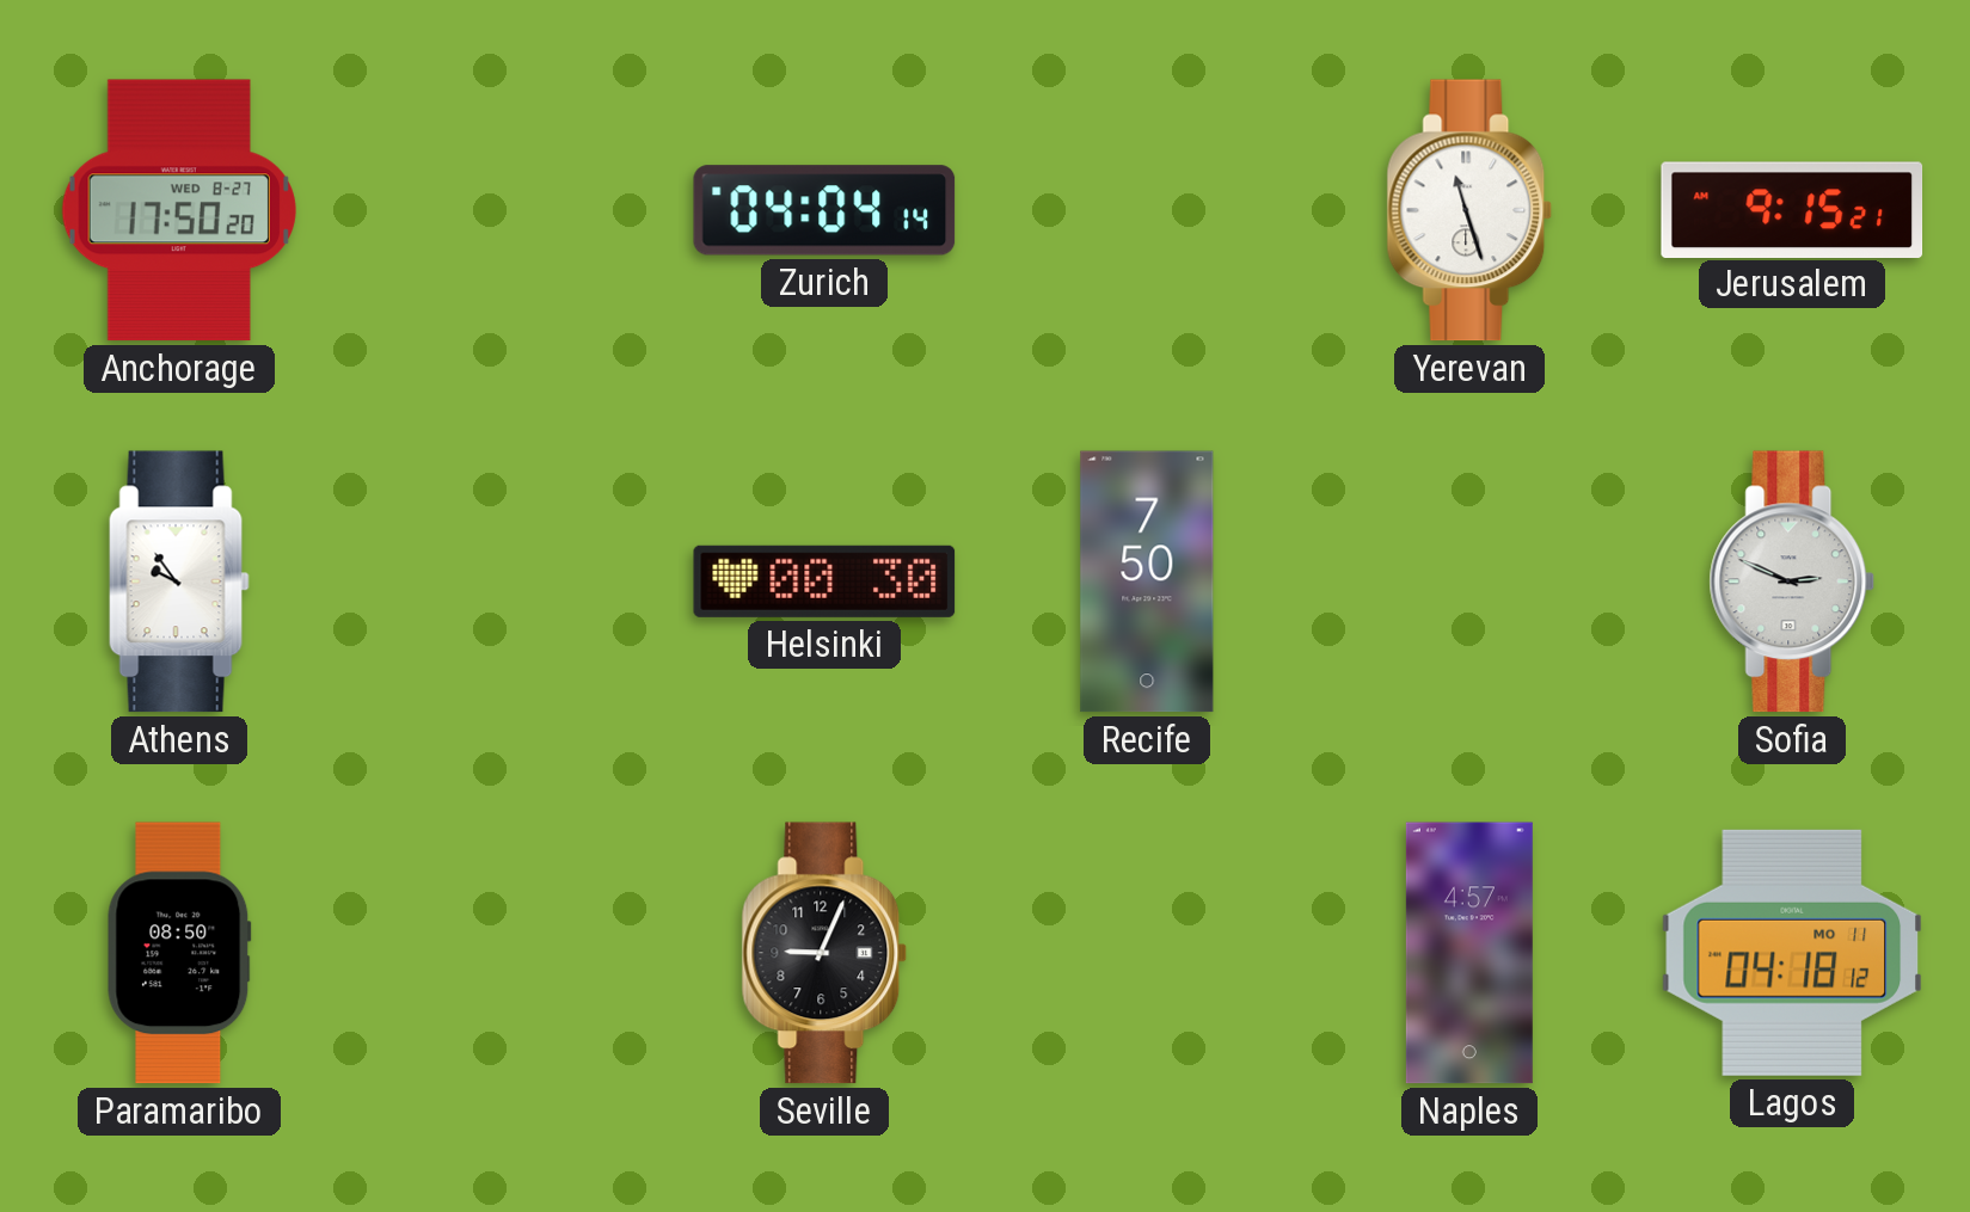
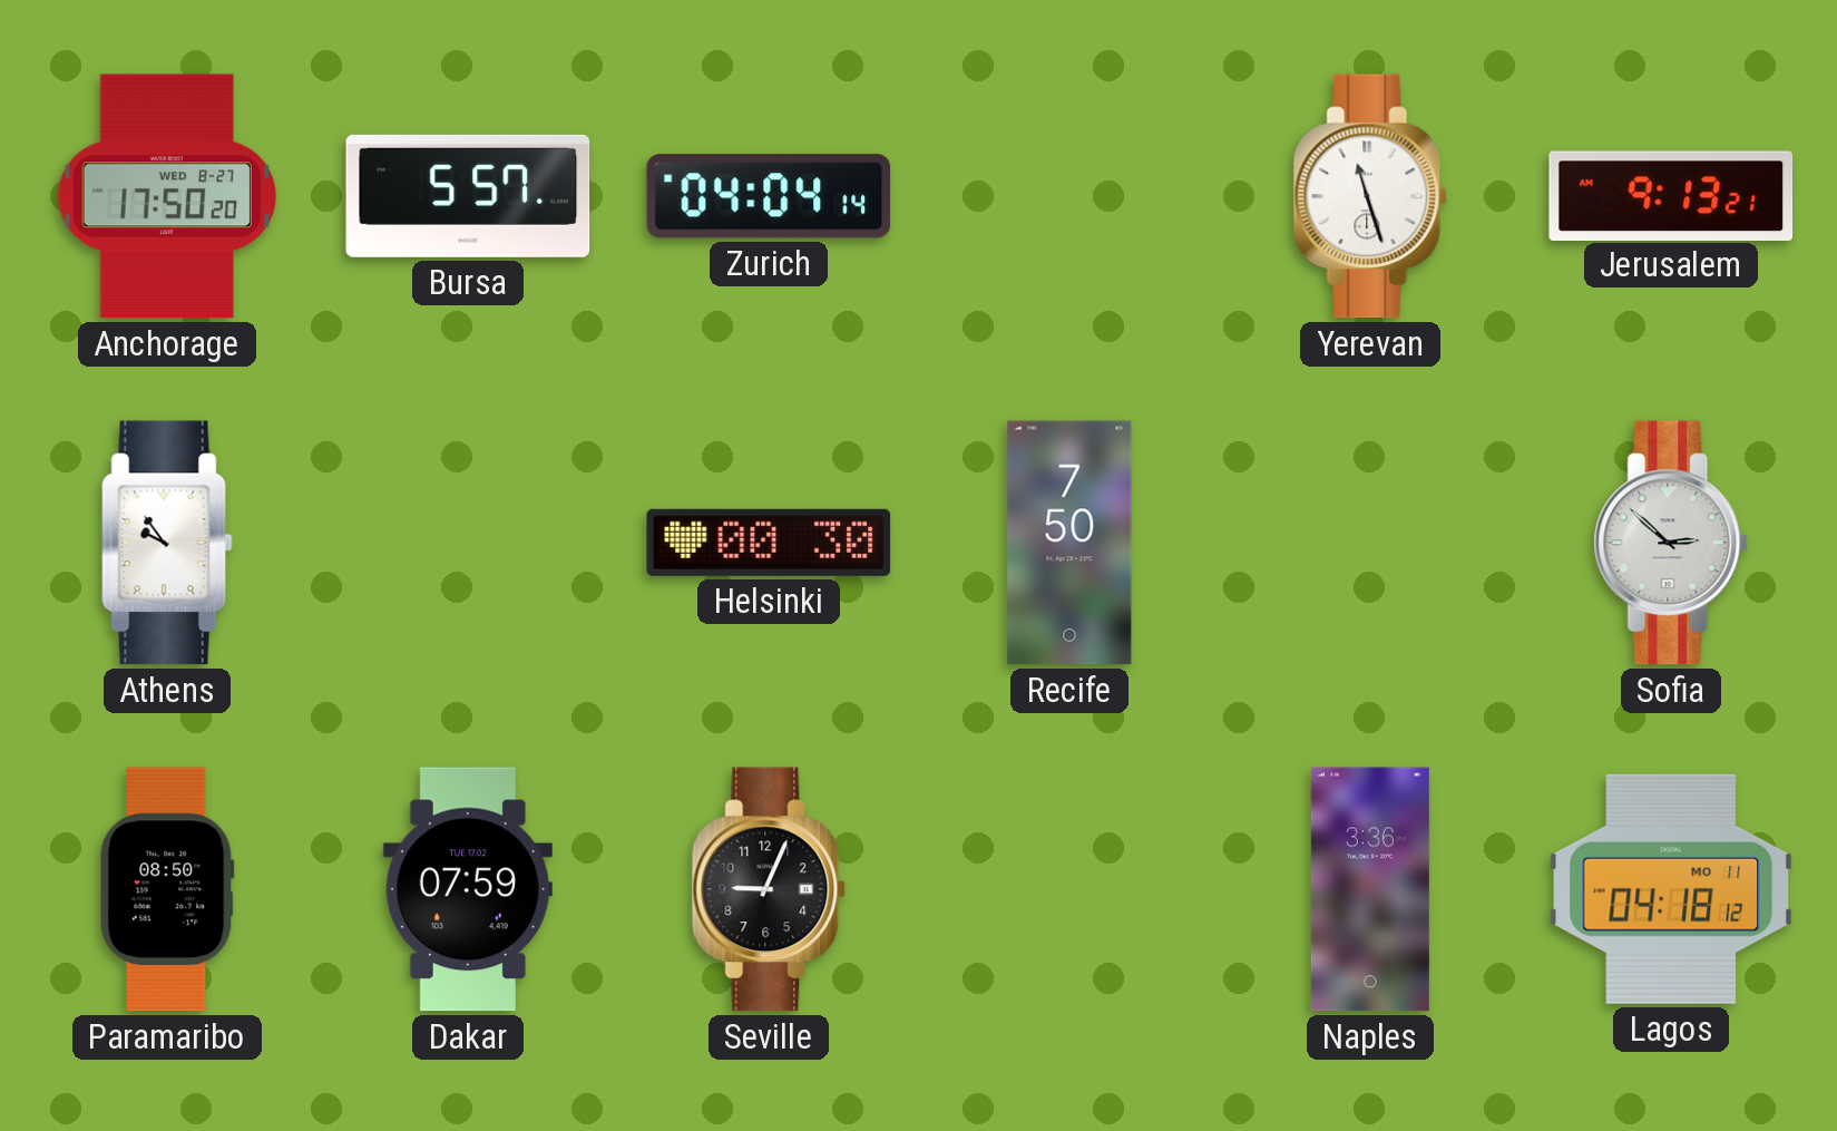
Bursa: none -> 5:57 (468, 196)
Jerusalem: 9:15 -> 9:13 (1671, 195)
Sofia: 2:49 -> 2:52 (1671, 543)
Dakar: none -> 07:59 (468, 889)
Naples: 4:57 -> 3:36 (1370, 889)
